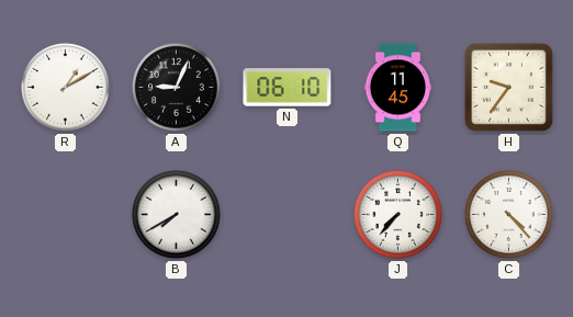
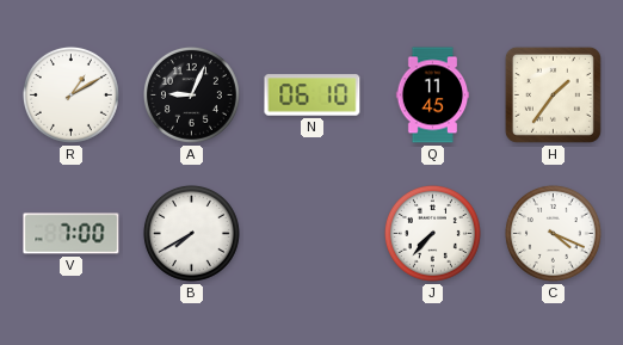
H: 9:36 -> 1:36 (553, 94)
V: none -> 7:00 (72, 234)
C: 4:23 -> 4:19 (553, 233)
